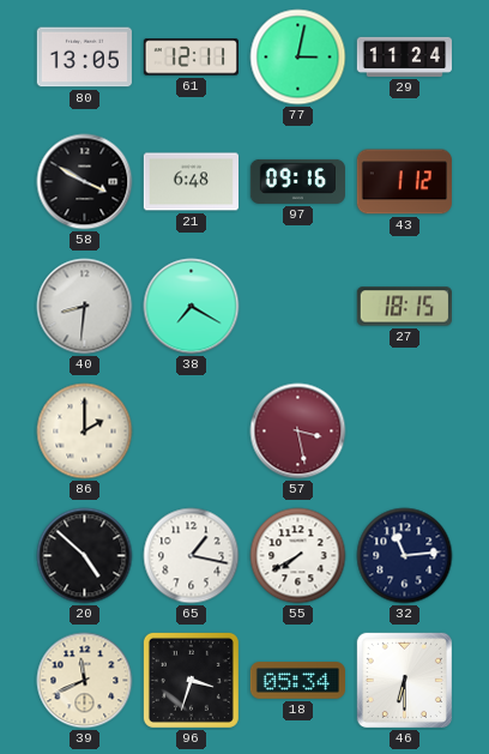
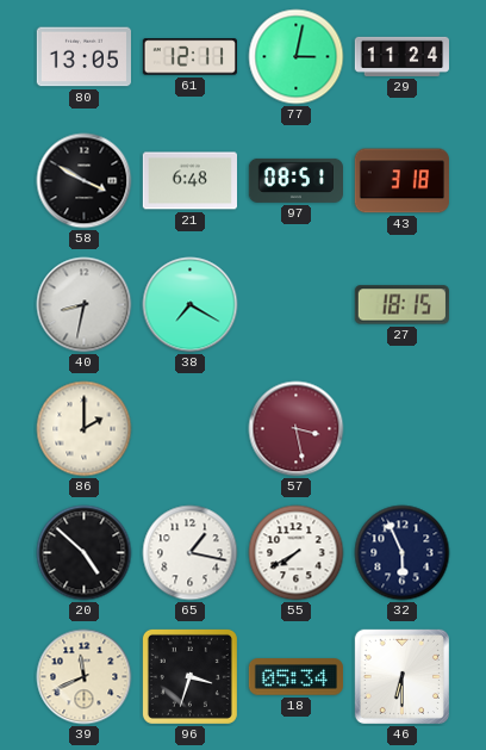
97: 09:16 -> 08:51 (295, 180)
43: 1:12 -> 3:18 (401, 181)
40: 8:31 -> 8:32 (85, 305)
32: 11:14 -> 5:56 (403, 553)
